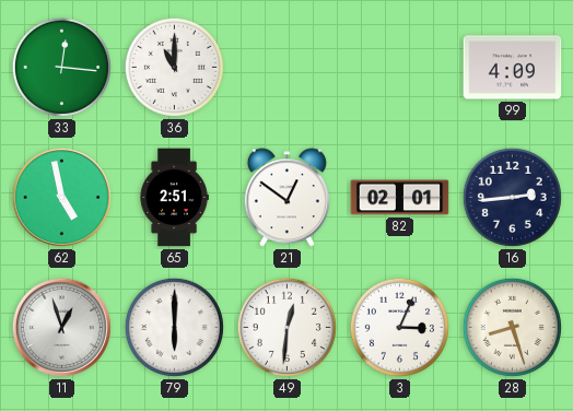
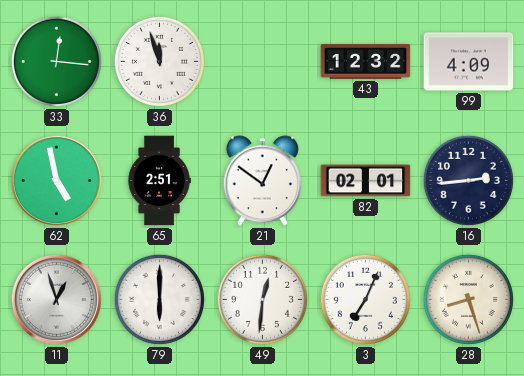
36: 11:00 -> 11:57 (159, 61)
43: none -> 12:32 (366, 62)
3: 3:04 -> 7:04 (365, 299)
